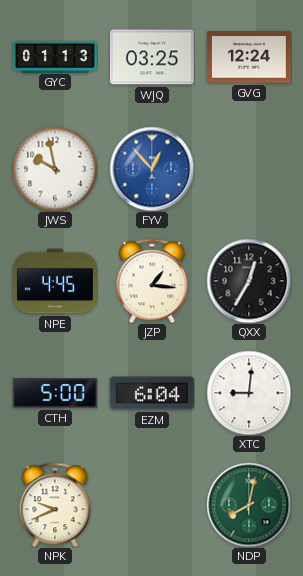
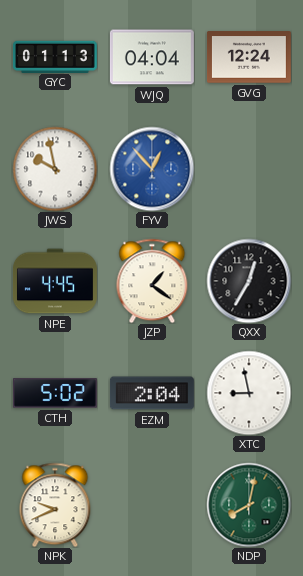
WJQ: 03:25 -> 04:04 (152, 57)
JZP: 1:16 -> 1:21 (152, 281)
CTH: 5:00 -> 5:02 (55, 393)
EZM: 6:04 -> 2:04 (152, 393)
XTC: 9:01 -> 8:58 (249, 393)
